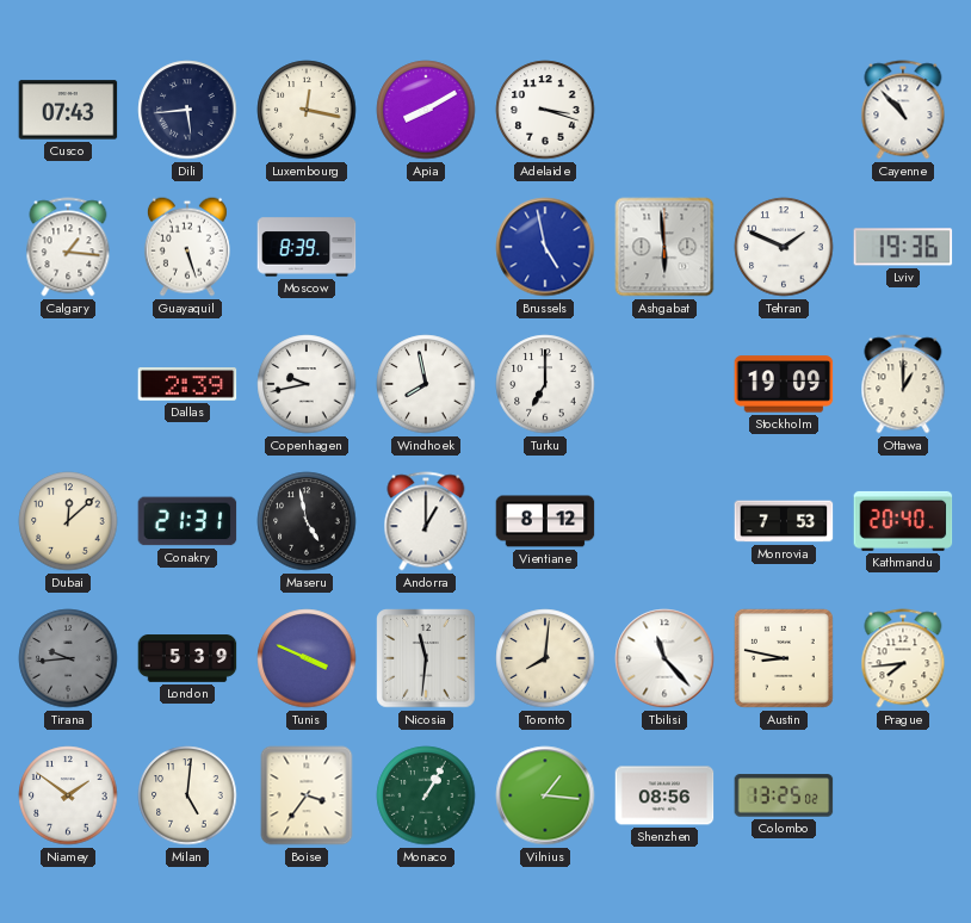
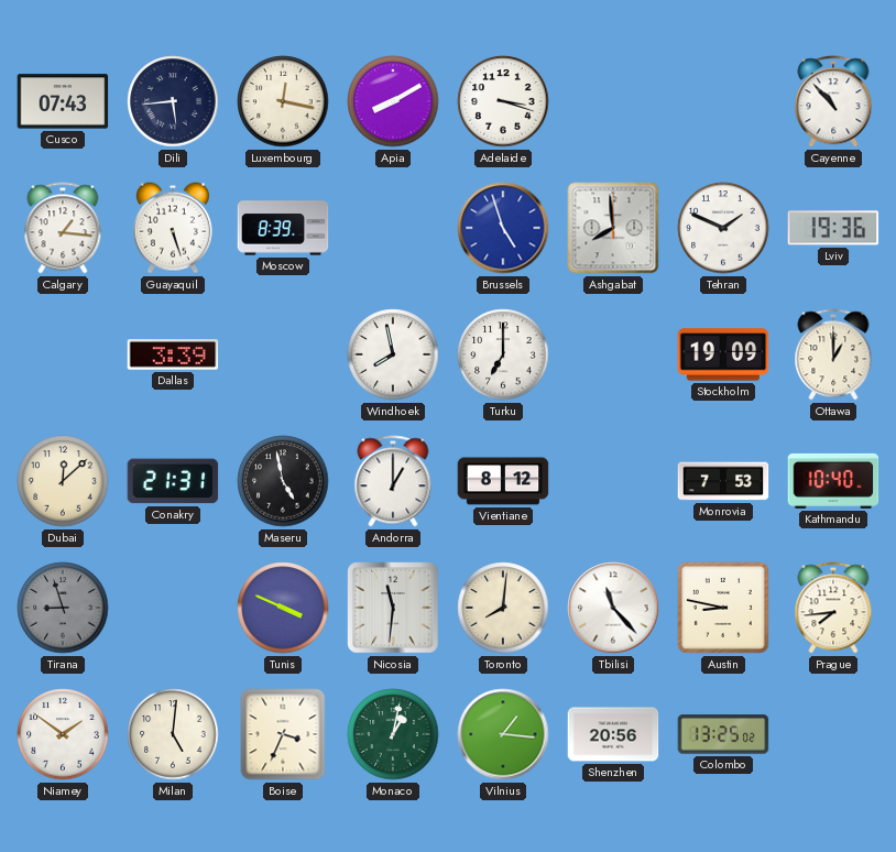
Brussels: 4:58 -> 4:57 (503, 228)
Ashgabat: 5:59 -> 7:59 (613, 228)
Dallas: 2:39 -> 3:39 (173, 354)
Copenhagen: 9:43 -> none (307, 384)
Kathmandu: 20:40 -> 10:40 (833, 481)
Tirana: 9:44 -> 8:57 (63, 608)
London: 5:39 -> none (187, 658)
Boise: 3:36 -> 3:34 (283, 734)
Monaco: 1:05 -> 1:02 (393, 734)
Shenzhen: 08:56 -> 20:56 (613, 734)
